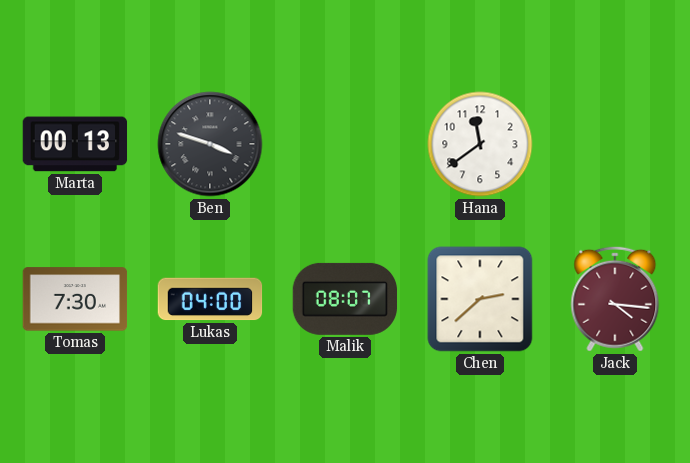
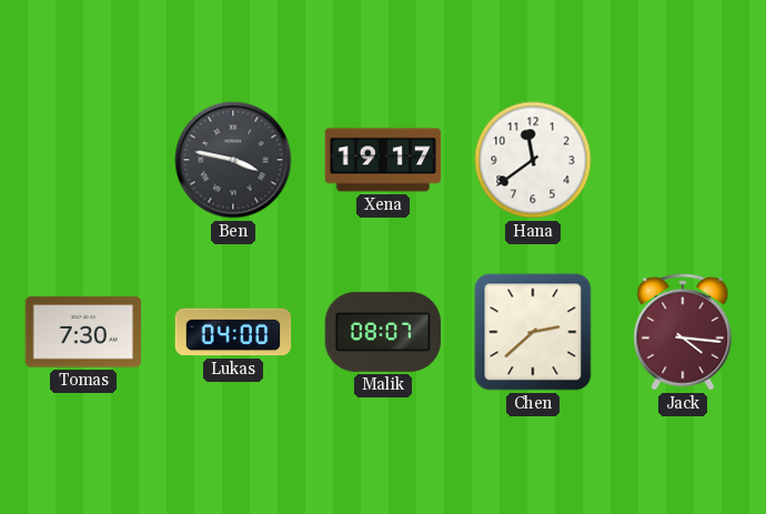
Marta: 00:13 -> none (75, 144)
Ben: 3:48 -> 3:47 (233, 160)
Xena: none -> 19:17 (383, 160)
